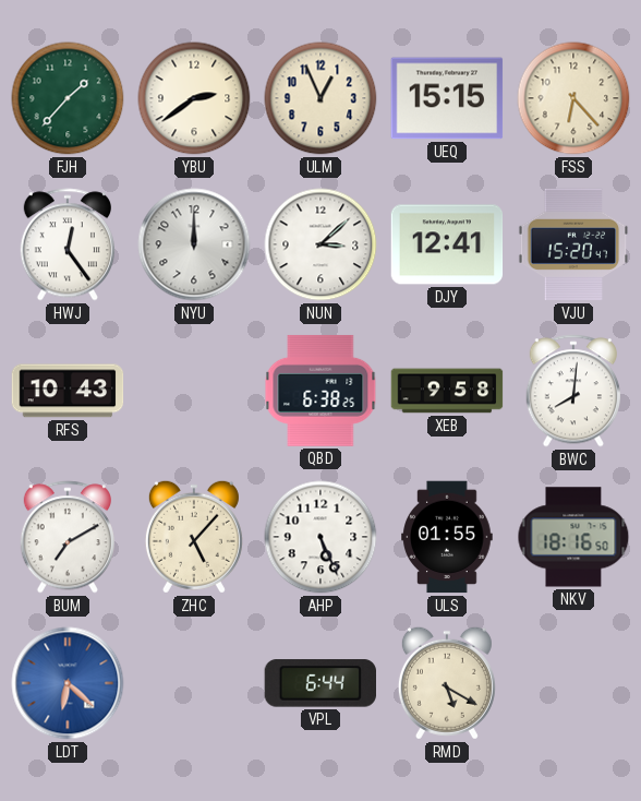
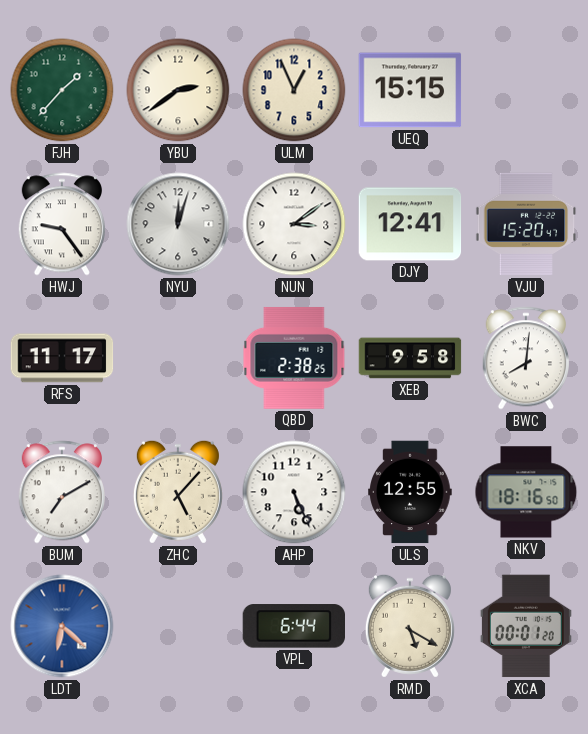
FSS: 6:23 -> none (573, 98)
HWJ: 12:24 -> 9:24 (61, 224)
NYU: 12:00 -> 12:03 (178, 224)
NUN: 3:08 -> 3:09 (294, 224)
RFS: 10:43 -> 11:17 (62, 358)
QBD: 6:38 -> 2:38 (294, 358)
ULS: 01:55 -> 12:55 (410, 492)
XCA: none -> 00:01 (526, 626)
